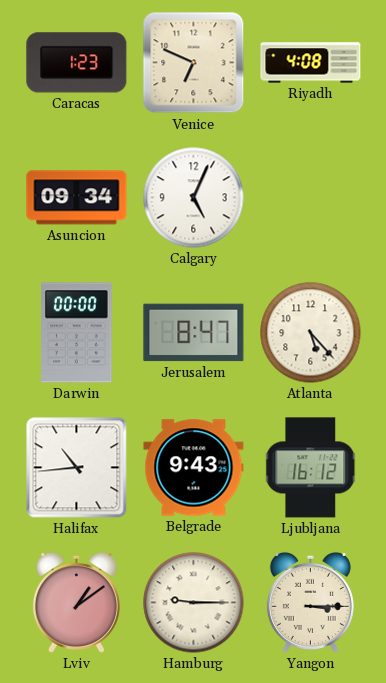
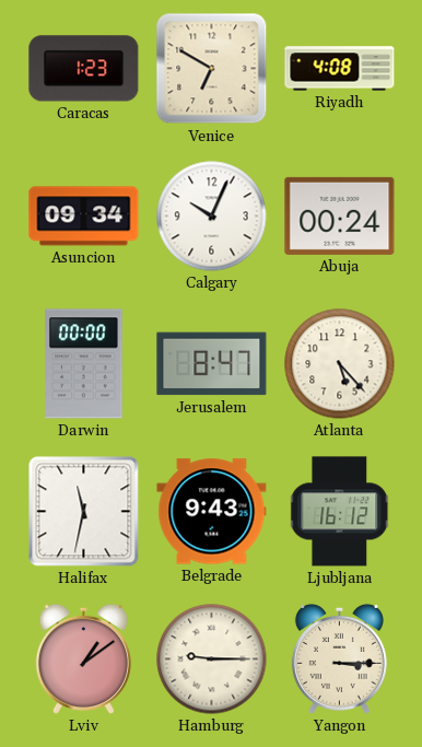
Venice: 6:49 -> 6:50 (212, 69)
Calgary: 5:04 -> 10:04 (212, 217)
Abuja: none -> 00:24 (340, 215)
Halifax: 10:44 -> 11:32 (84, 512)
